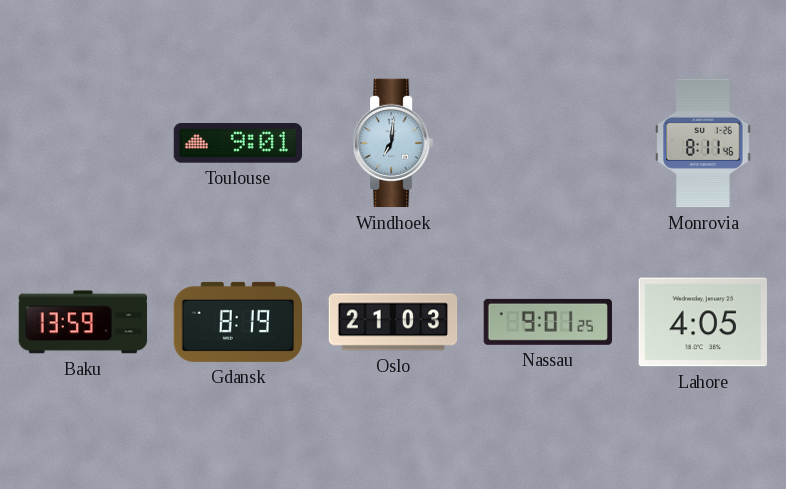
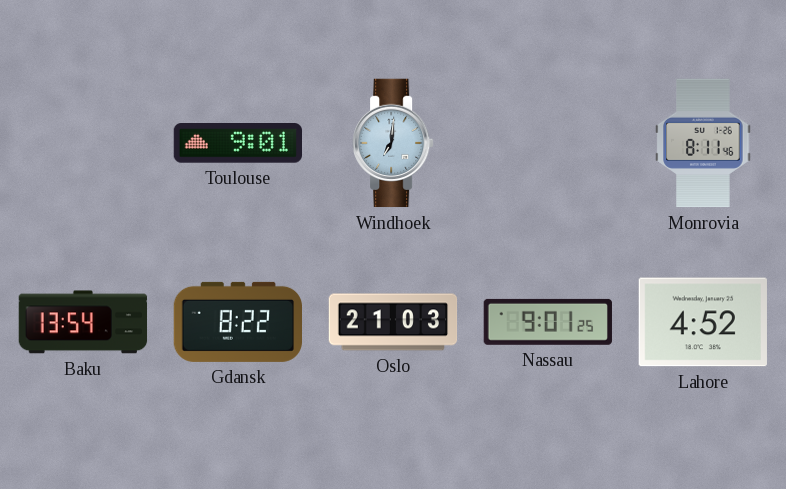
Baku: 13:59 -> 13:54 (83, 322)
Gdansk: 8:19 -> 8:22 (237, 322)
Lahore: 4:05 -> 4:52 (703, 322)
